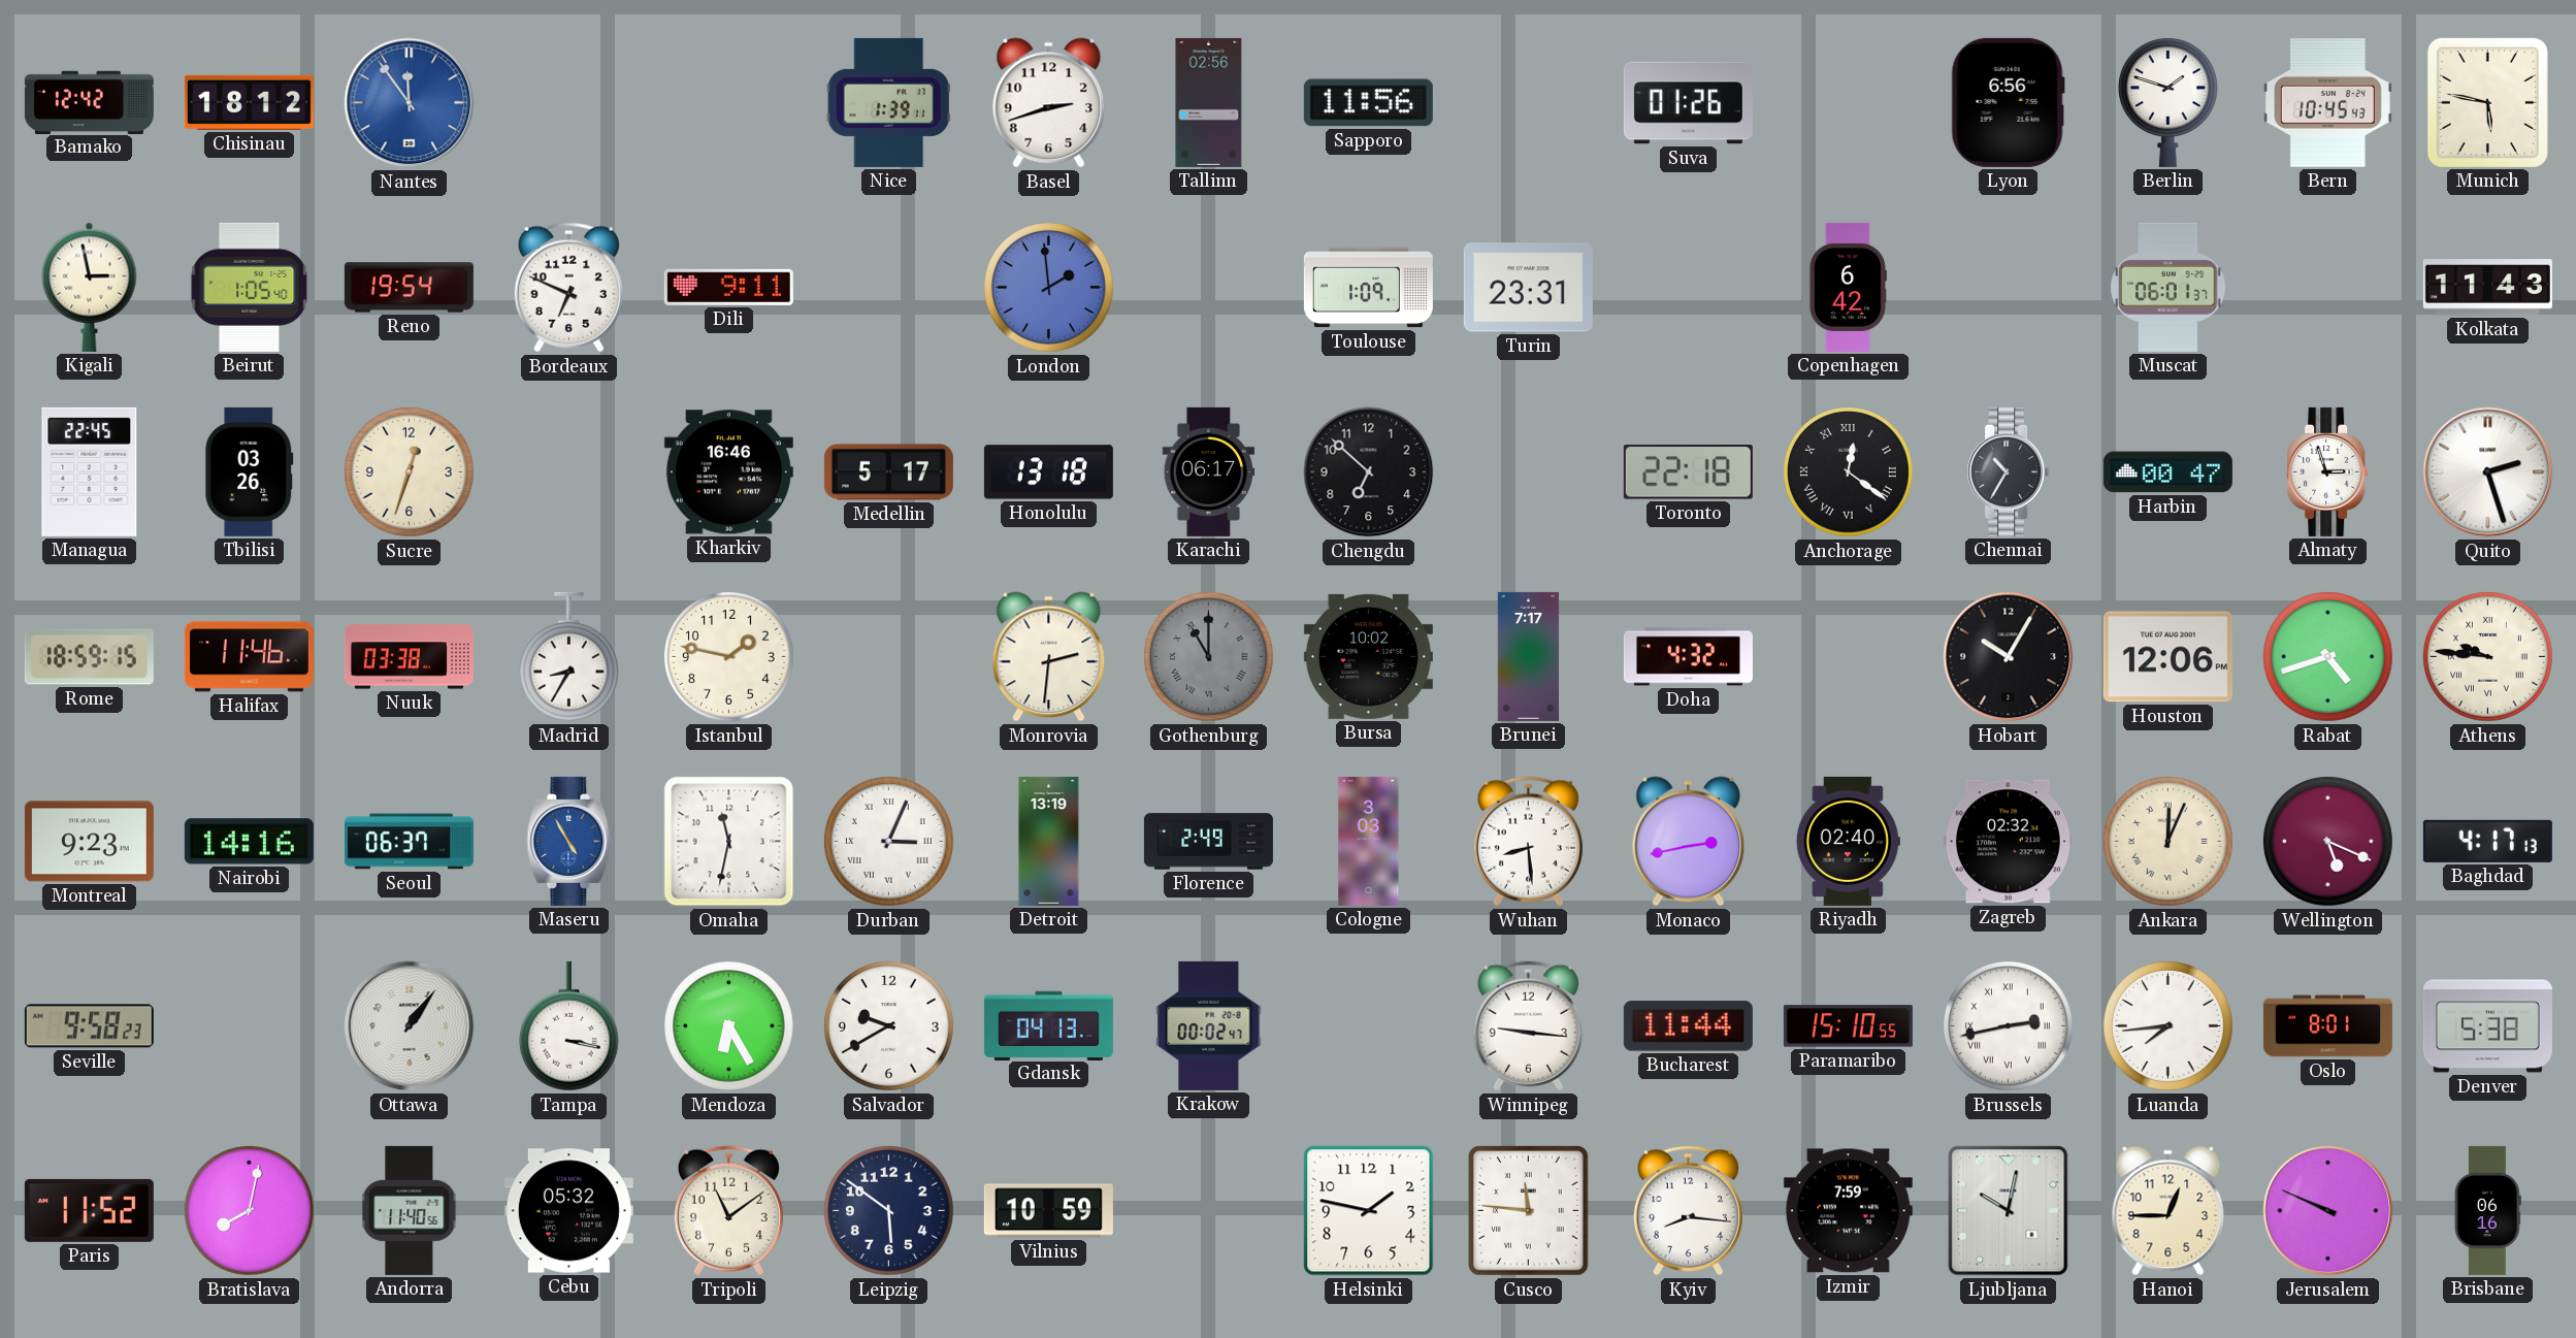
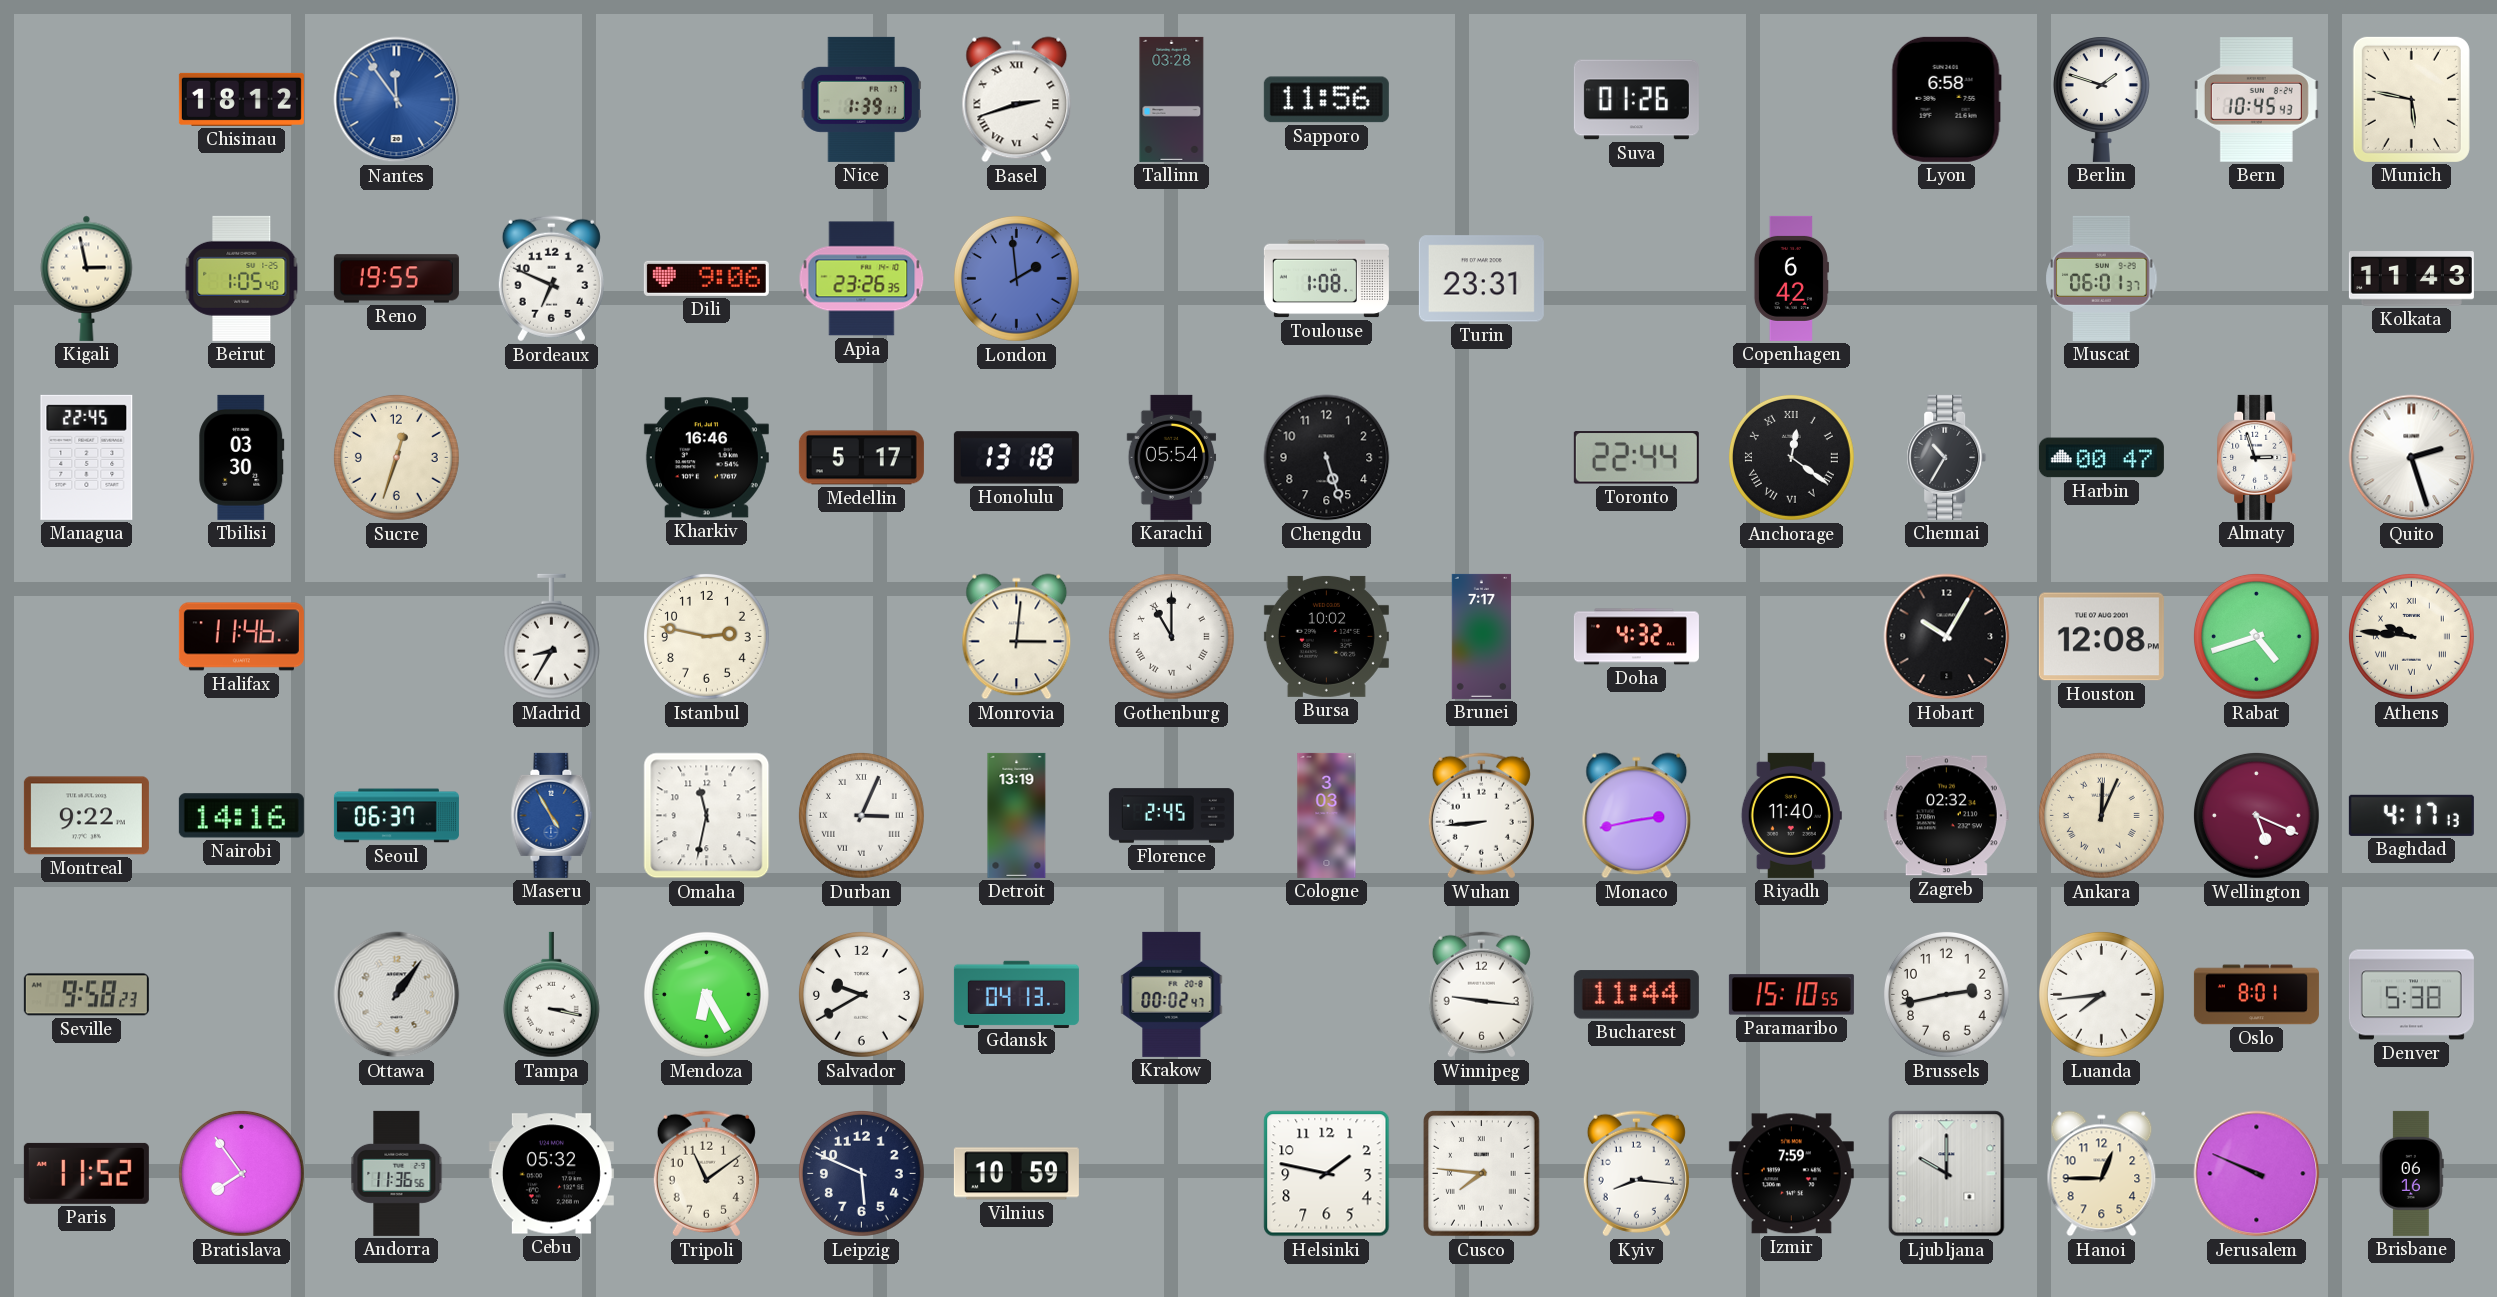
Bamako: 12:42 -> none (89, 102)
Basel numerals: Arabic -> Roman (1017, 100)
Tallinn: 02:56 -> 03:28 (1172, 99)
Lyon: 6:56 -> 6:58 (1946, 99)
Reno: 19:54 -> 19:55 (396, 279)
Dili: 9:11 -> 9:06 (706, 278)
Apia: none -> 23:26 (862, 279)
Toulouse: 1:09 -> 1:08 (1326, 279)
Tbilisi: 03:26 -> 03:30 (242, 457)
Karachi: 06:17 -> 05:54 (1172, 457)
Chengdu: 6:52 -> 5:27 (1327, 458)
Toronto: 22:18 -> 22:44 (1636, 458)
Rome: 18:59 -> none (89, 657)
Nuuk: 03:38 -> none (409, 657)
Istanbul: 1:47 -> 2:47 (706, 636)
Monrovia: 2:31 -> 3:01 (1017, 637)
Gothenburg dial: grey -> white (1171, 636)
Houston: 12:06 -> 12:08 (2101, 637)
Montreal: 9:23 -> 9:22 (86, 816)
Florence: 2:49 -> 2:45 (1171, 816)
Wuhan: 8:29 -> 8:44 (1481, 816)
Riyadh: 02:40 -> 11:40 (1791, 815)
Brussels numerals: Roman -> Arabic (1946, 994)
Bratislava: 8:02 -> 7:54 (241, 1173)
Andorra: 11:40 -> 11:36 (397, 1173)
Leipzig: 5:51 -> 5:49 (861, 1173)
Cusco: 11:46 -> 7:46 (1482, 1174)
Ljubljana: 10:02 -> 10:00 (1947, 1174)
